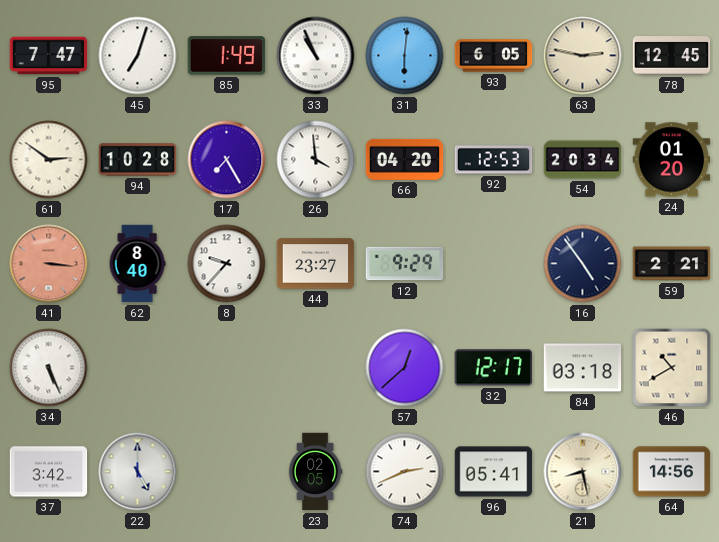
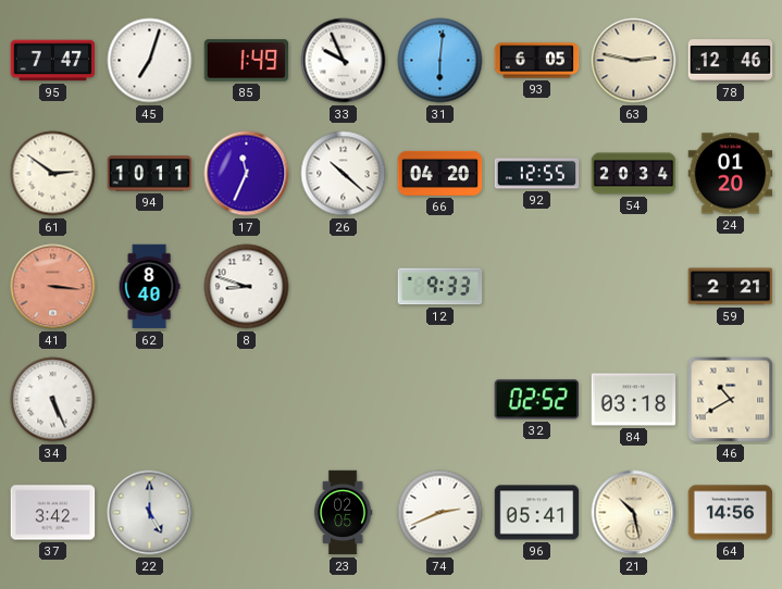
33: 10:56 -> 9:56 (344, 61)
78: 12:45 -> 12:46 (731, 61)
94: 10:28 -> 10:11 (150, 174)
17: 7:25 -> 11:34 (247, 174)
26: 3:59 -> 10:22 (344, 174)
92: 12:53 -> 12:55 (537, 174)
8: 9:37 -> 8:48 (247, 287)
44: 23:27 -> none (316, 264)
12: 9:29 -> 9:33 (440, 287)
16: 4:54 -> none (583, 264)
57: 12:38 -> none (405, 368)
32: 12:17 -> 02:52 (536, 400)
21: 8:28 -> 10:28 (634, 513)
